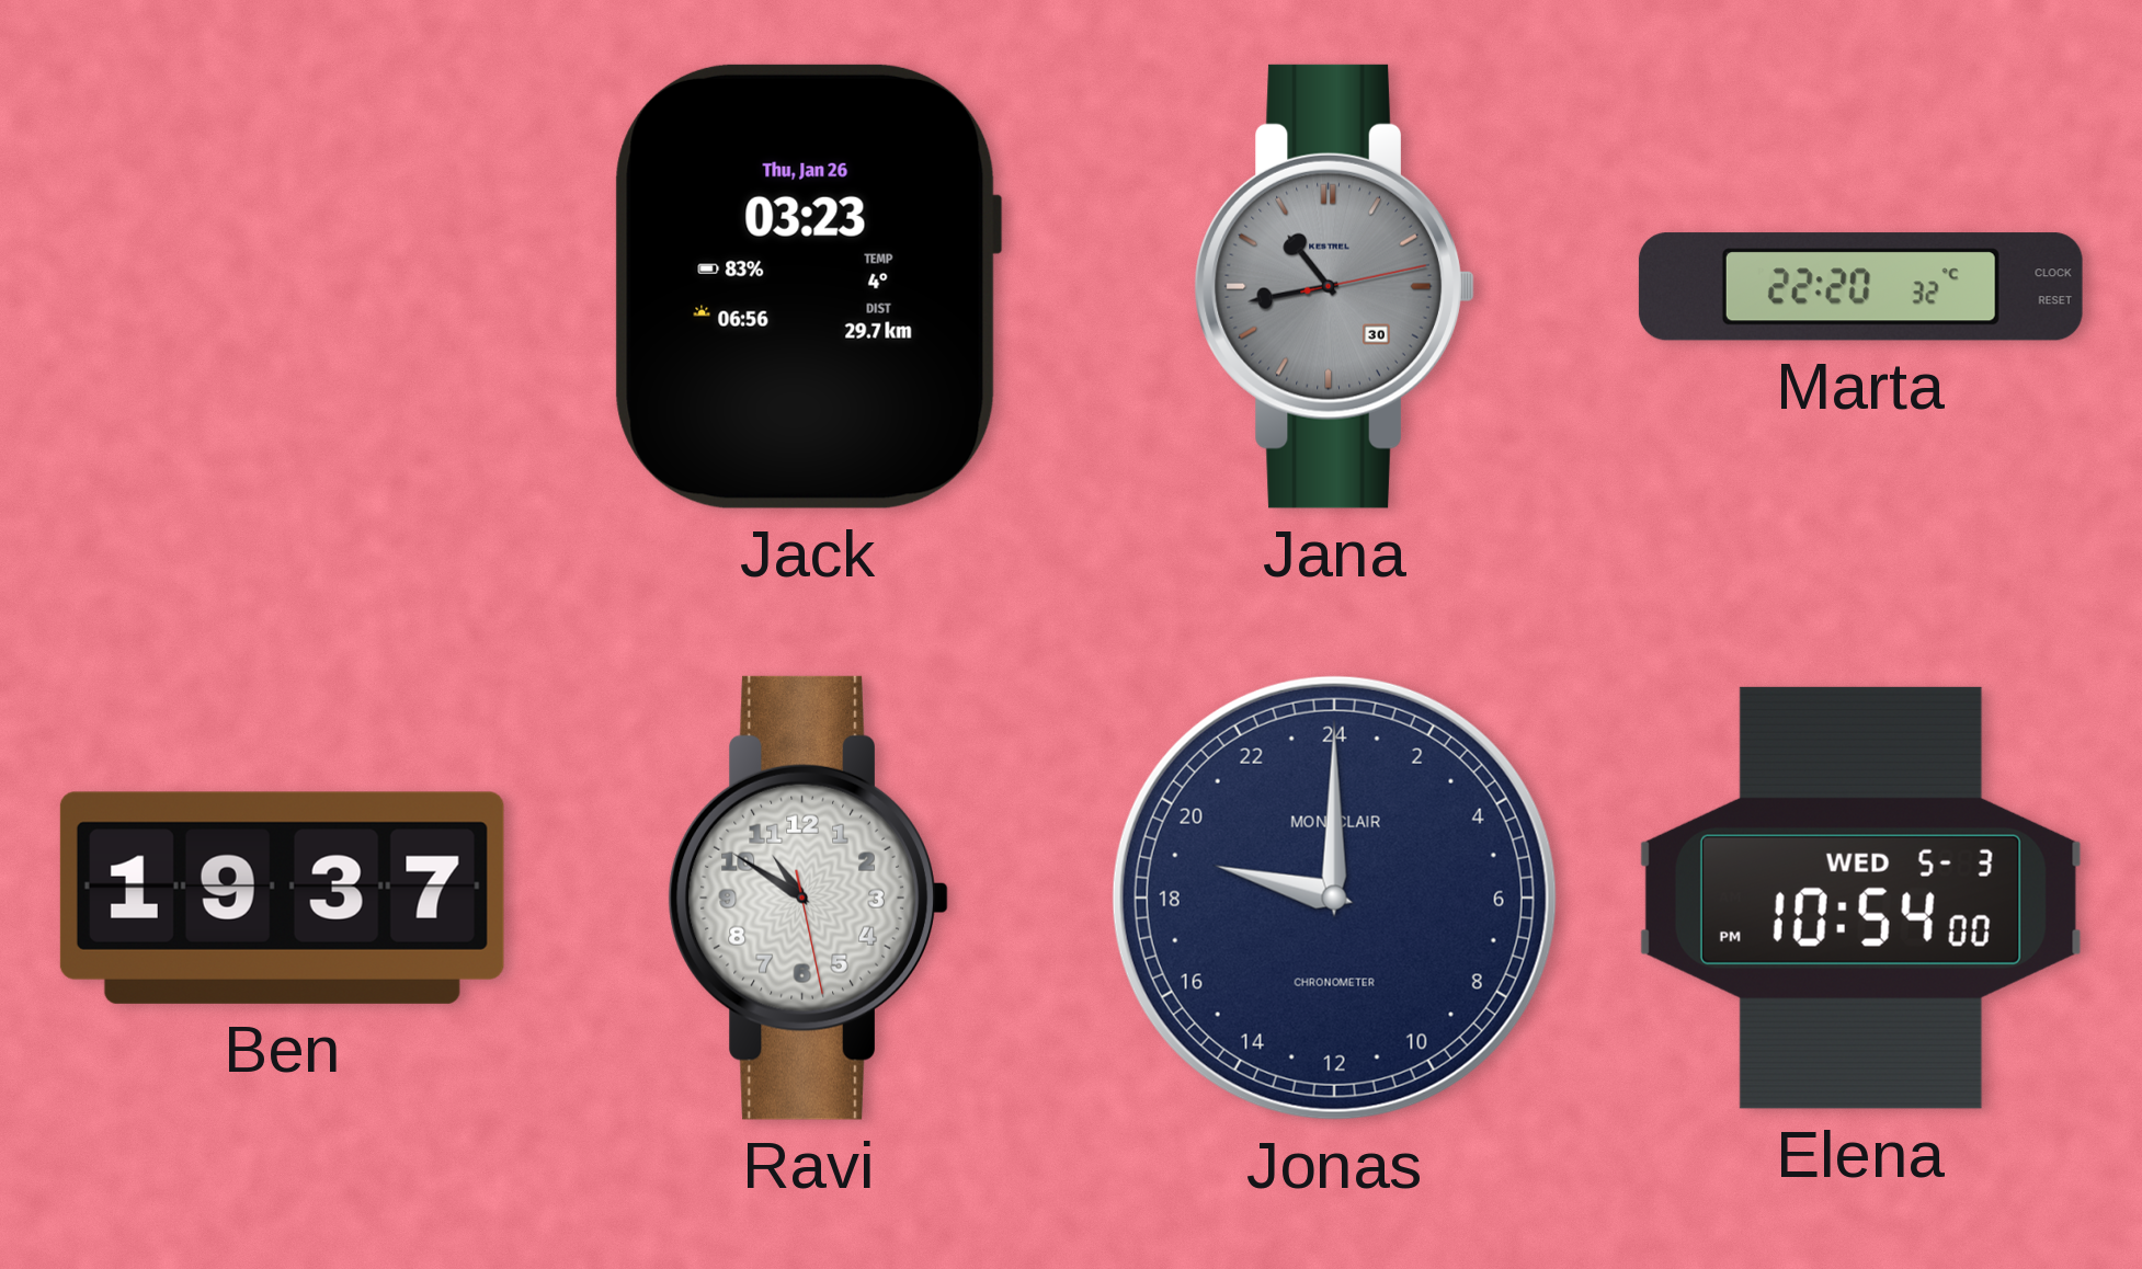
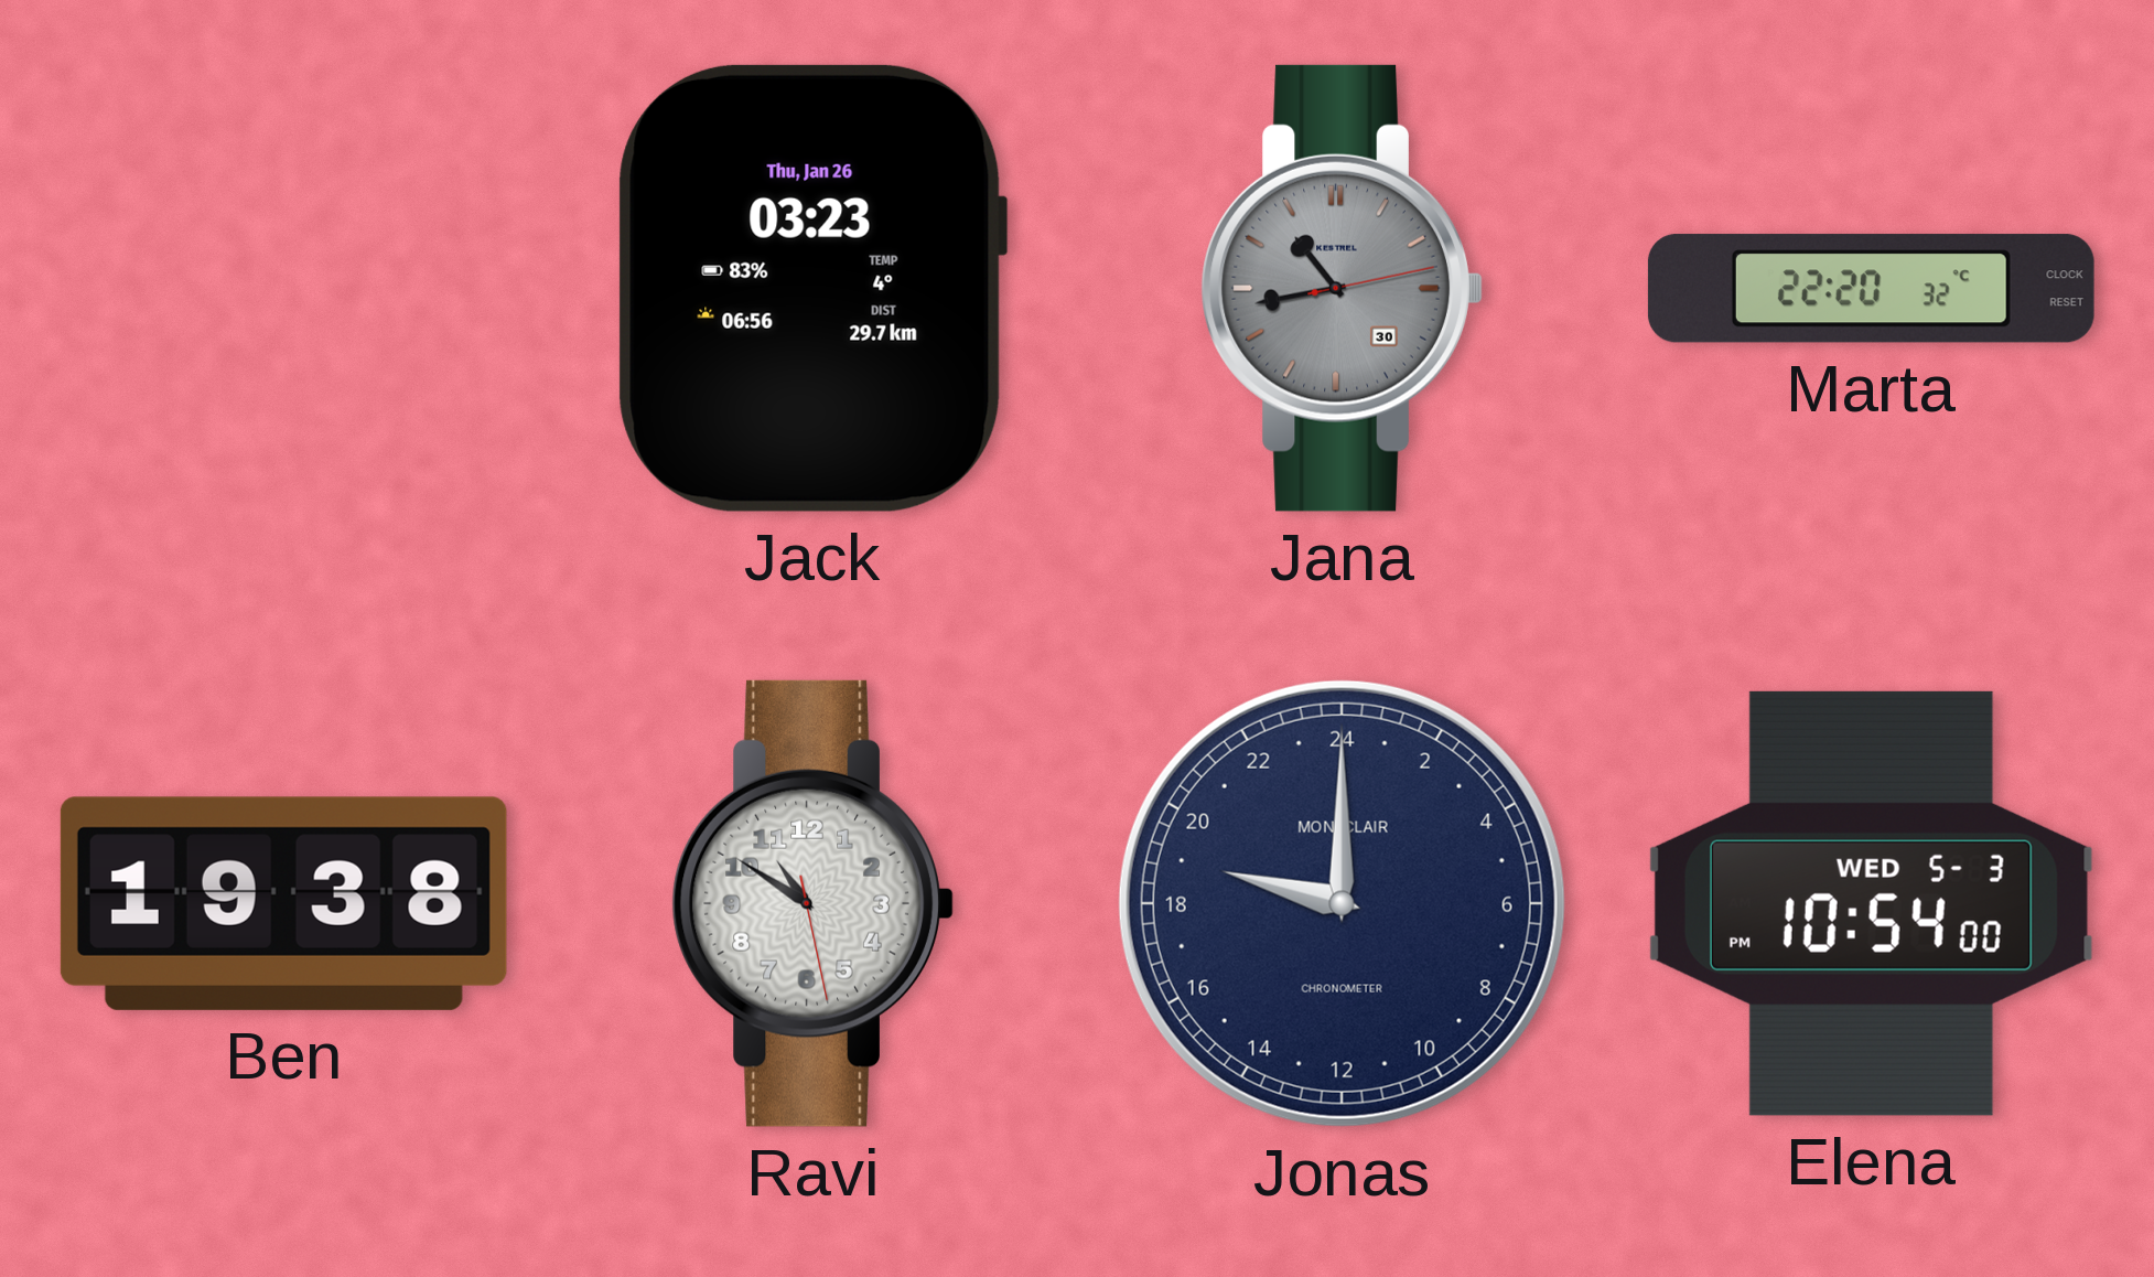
Ben: 19:37 -> 19:38 (283, 903)
